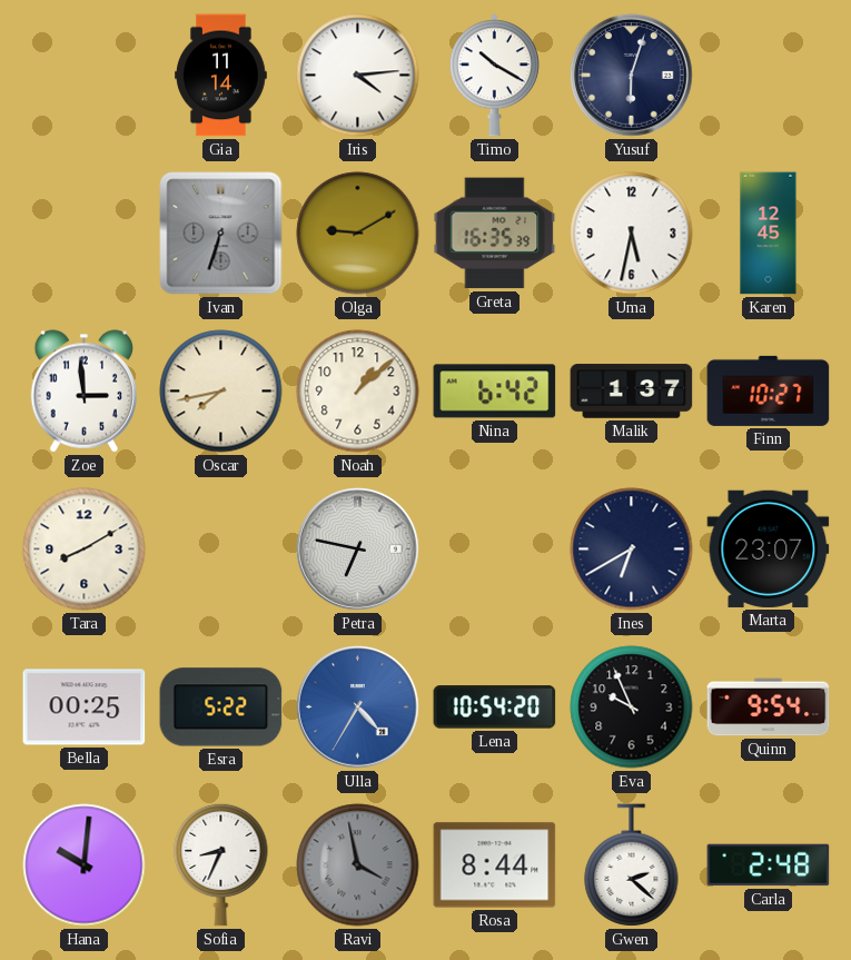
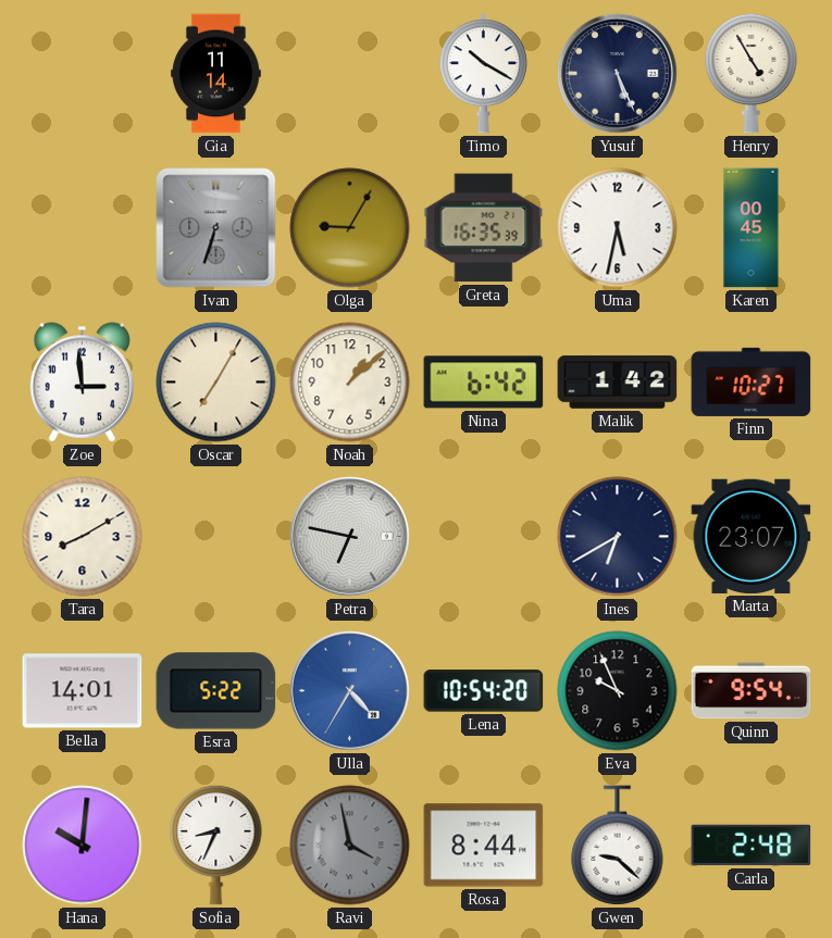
Iris: 4:14 -> none (358, 76)
Yusuf: 6:03 -> 5:26 (617, 73)
Henry: none -> 4:55 (752, 73)
Olga: 9:10 -> 9:05 (350, 228)
Karen: 12:45 -> 00:45 (752, 228)
Oscar: 7:43 -> 7:05 (216, 383)
Malik: 1:37 -> 1:42 (618, 383)
Bella: 00:25 -> 14:01 (83, 691)
Gwen: 2:22 -> 9:22 (618, 846)
